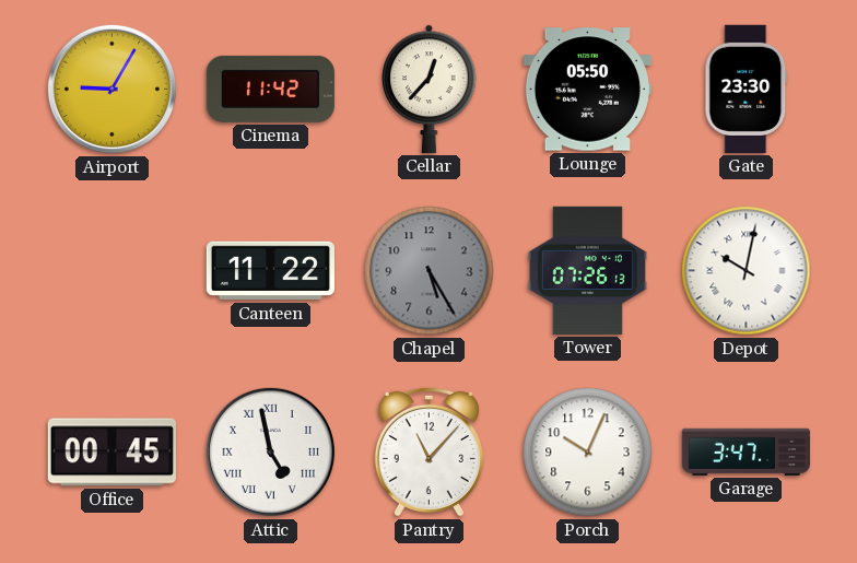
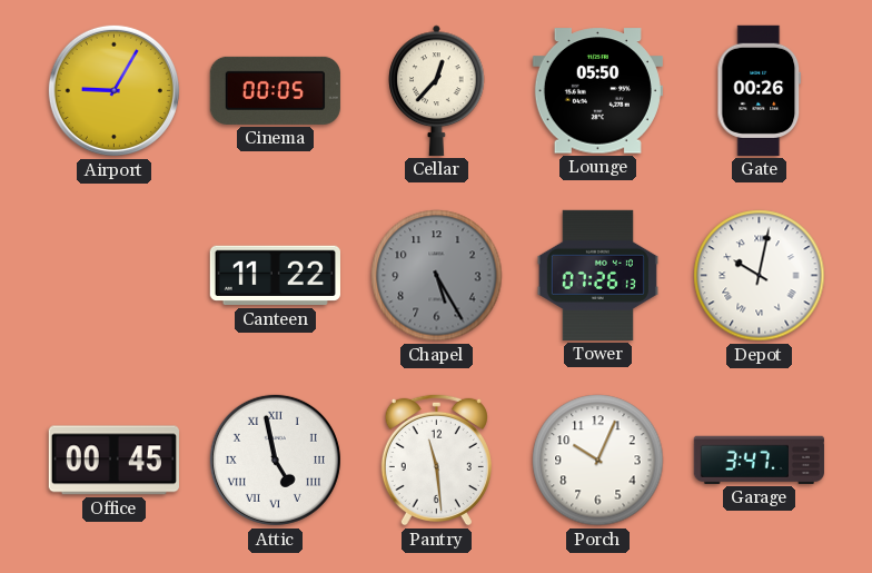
Cinema: 11:42 -> 00:05 (275, 90)
Gate: 23:30 -> 00:26 (760, 90)
Pantry: 11:07 -> 11:29 (436, 460)
